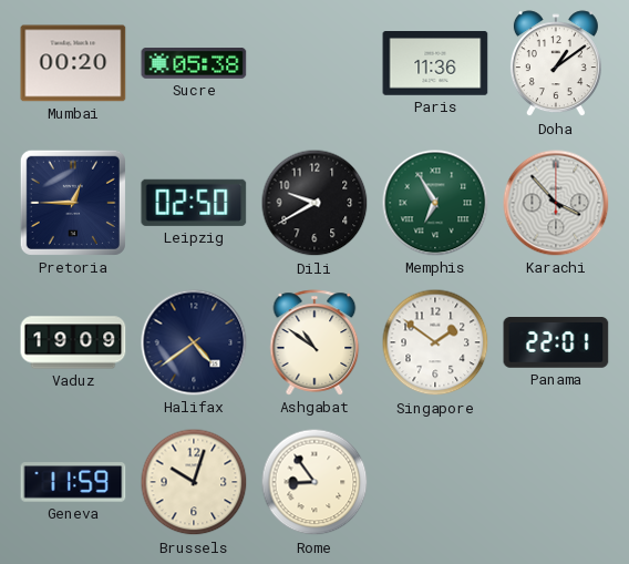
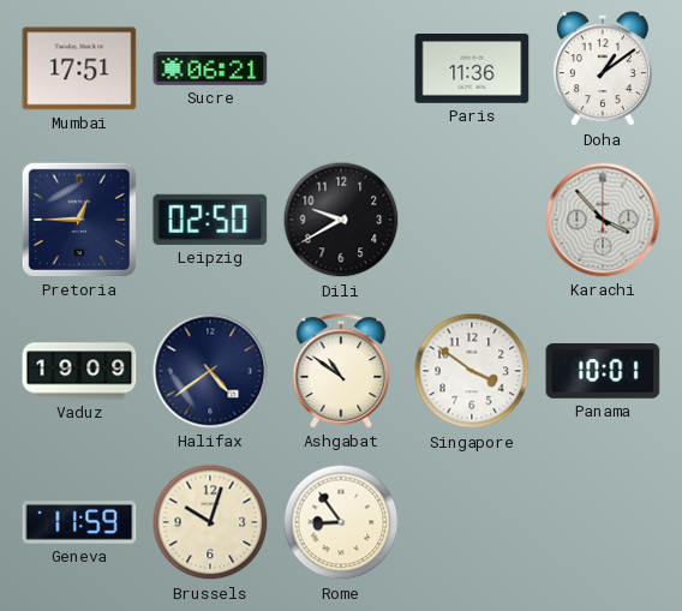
Mumbai: 00:20 -> 17:51 (79, 68)
Sucre: 05:38 -> 06:21 (210, 70)
Memphis: 6:55 -> none (435, 203)
Singapore: 1:51 -> 3:51 (472, 371)
Panama: 22:01 -> 10:01 (603, 372)
